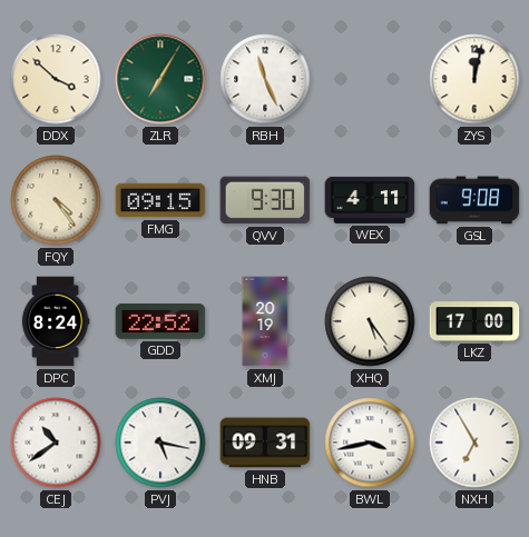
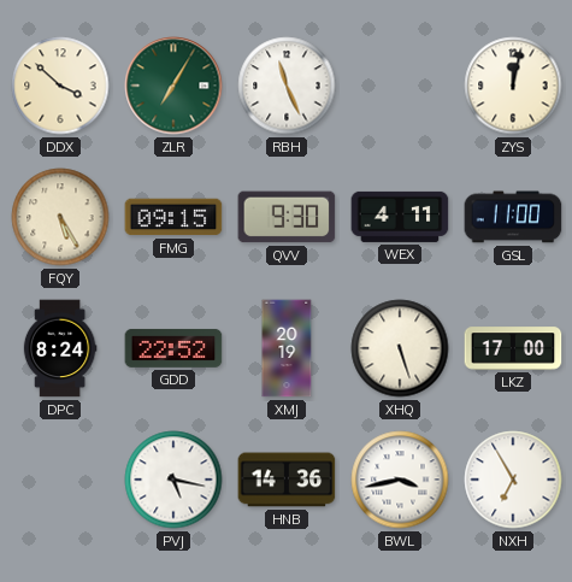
FQY: 4:24 -> 5:25 (60, 217)
GSL: 9:08 -> 11:00 (513, 217)
XHQ: 5:24 -> 5:27 (400, 348)
CEJ: 10:39 -> none (56, 442)
HNB: 09:31 -> 14:36 (287, 480)
